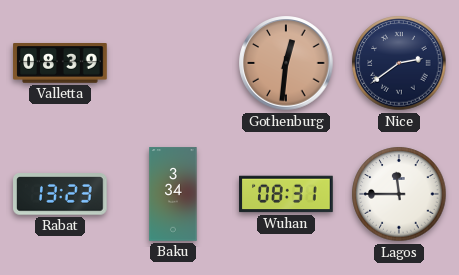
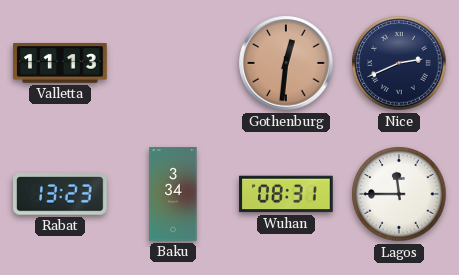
Valletta: 08:39 -> 11:13 (60, 63)
Nice: 2:39 -> 2:41 (399, 63)
